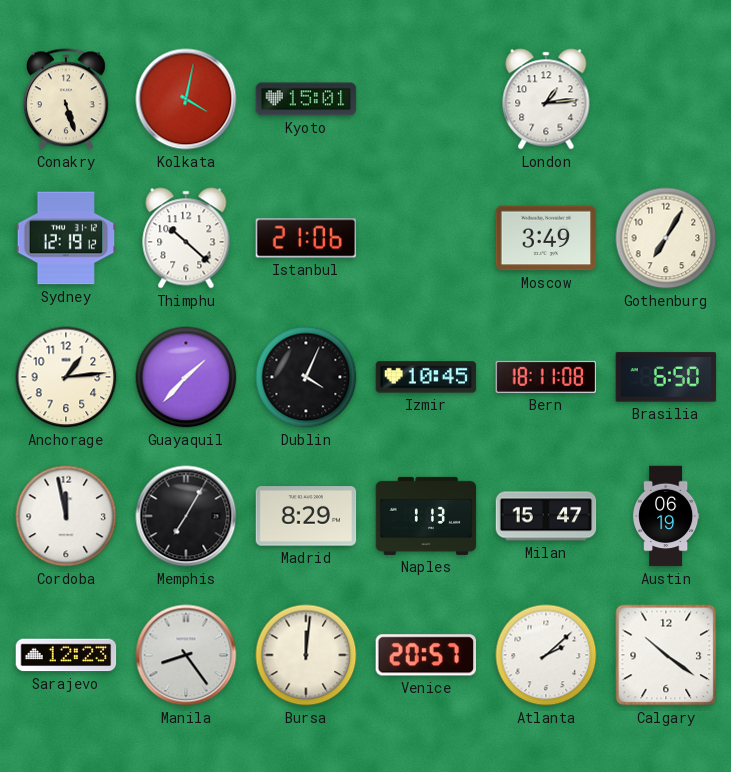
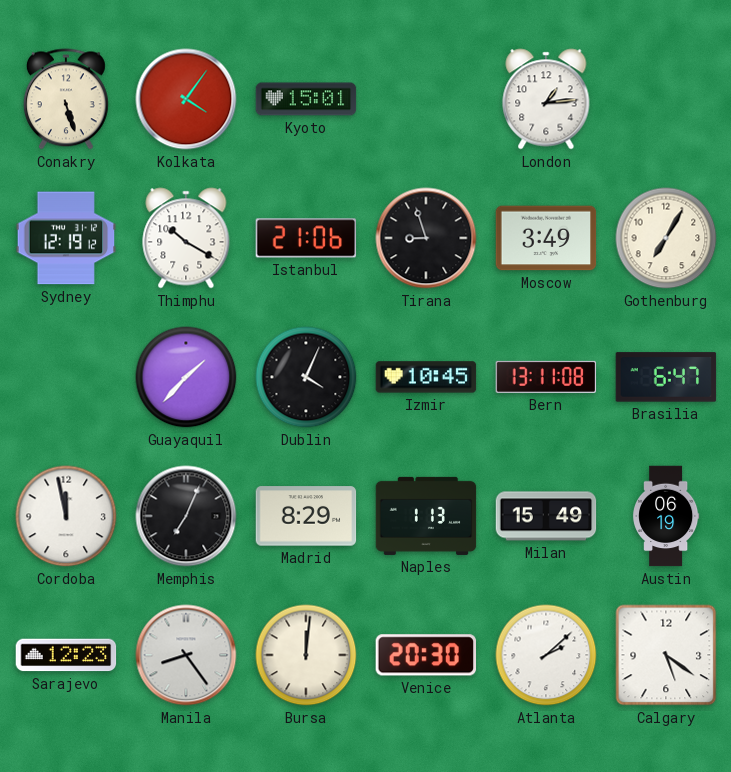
Kolkata: 4:02 -> 4:06 (186, 99)
Thimphu: 10:22 -> 10:20 (186, 238)
Tirana: none -> 8:57 (426, 238)
Anchorage: 1:14 -> none (66, 377)
Bern: 18:11 -> 13:11 (546, 377)
Brasilia: 6:50 -> 6:47 (666, 377)
Memphis: 7:05 -> 7:04 (186, 516)
Milan: 15:47 -> 15:49 (546, 516)
Venice: 20:57 -> 20:30 (425, 655)
Calgary: 10:21 -> 5:21 (666, 655)
